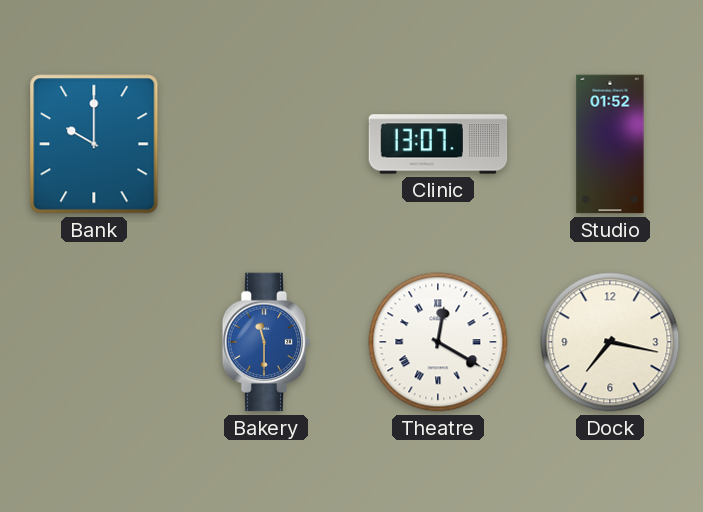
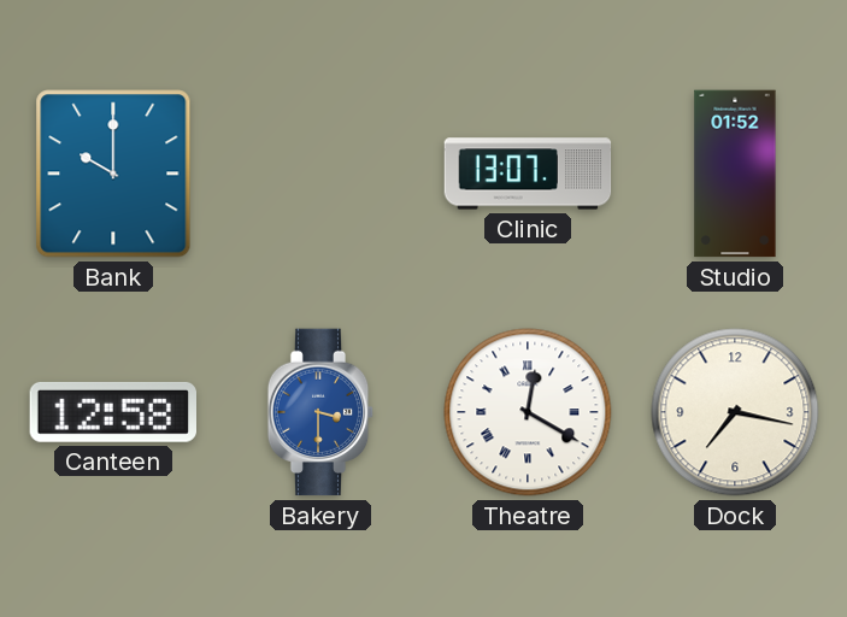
Canteen: none -> 12:58 (112, 412)
Bakery: 11:30 -> 3:30 (320, 412)
